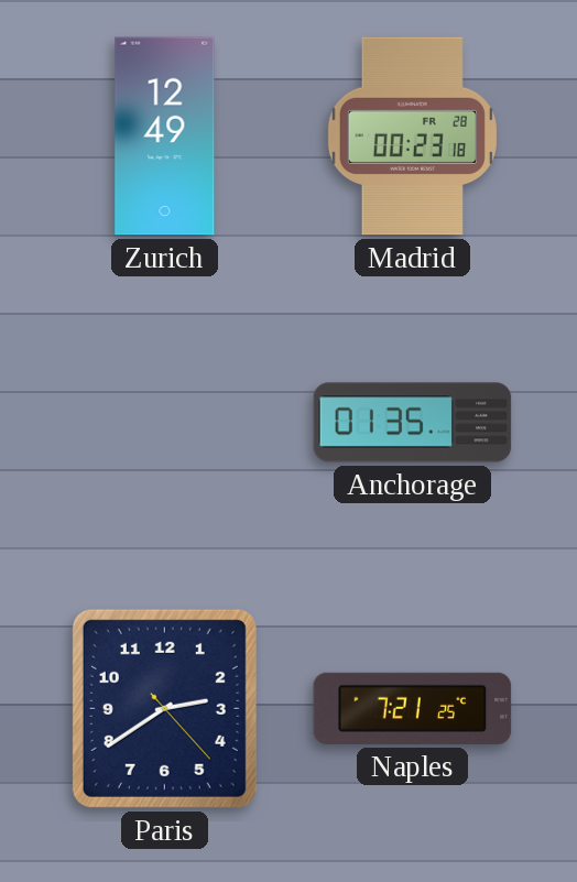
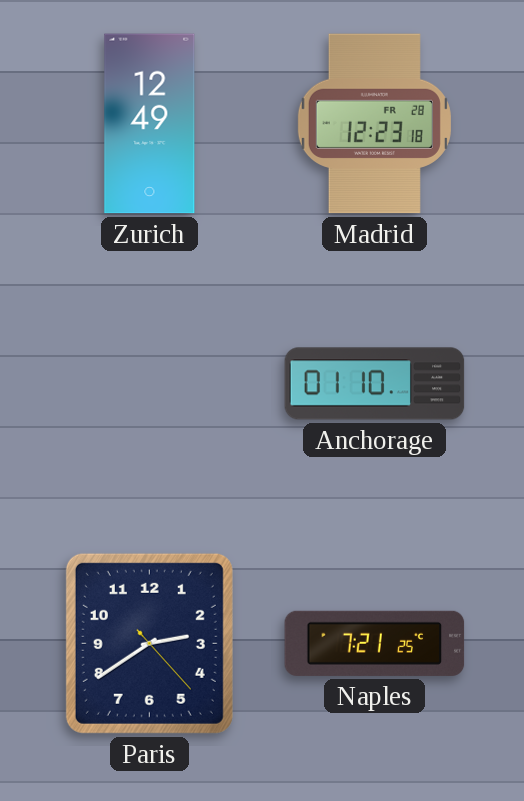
Madrid: 00:23 -> 12:23 (374, 124)
Anchorage: 01:35 -> 01:10 (375, 384)
